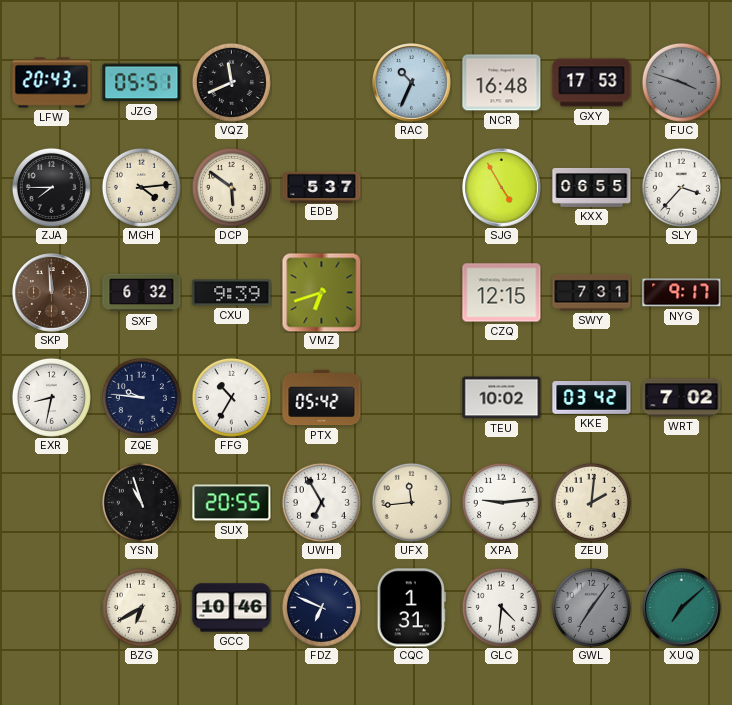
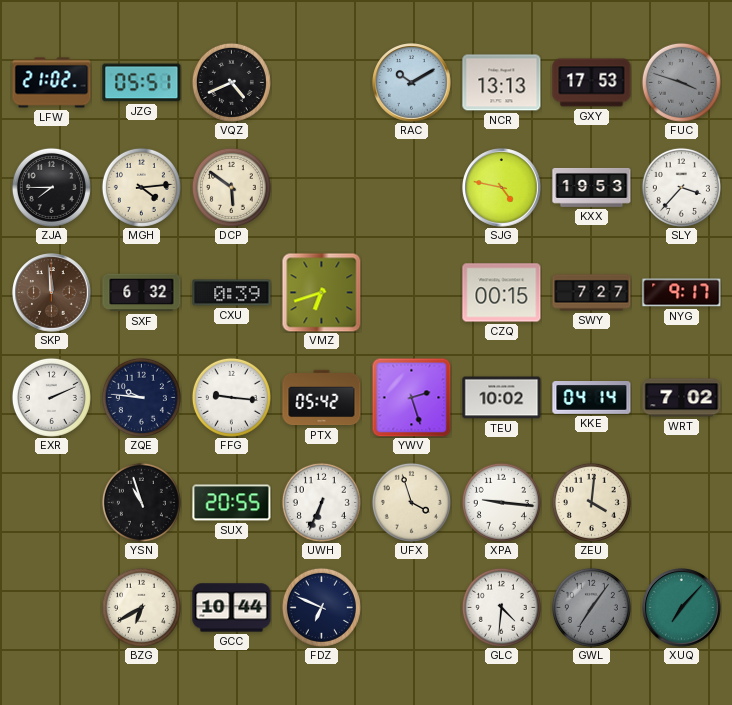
LFW: 20:43 -> 21:02 (52, 83)
VQZ: 11:41 -> 4:41 (231, 82)
RAC: 10:34 -> 10:10 (412, 83)
NCR: 16:48 -> 13:13 (502, 83)
EDB: 5:37 -> none (322, 187)
SJG: 4:55 -> 4:47 (502, 188)
KXX: 06:55 -> 19:53 (592, 187)
CXU: 9:39 -> 0:39 (232, 293)
CZQ: 12:15 -> 00:15 (502, 293)
SWY: 7:31 -> 7:27 (592, 293)
EXR: 8:32 -> 2:11 (51, 397)
FFG: 10:35 -> 9:16 (231, 397)
YWV: none -> 2:27 (411, 397)
KKE: 03:42 -> 04:14 (592, 398)
UWH: 6:55 -> 6:34 (321, 502)
UFX: 11:44 -> 3:57 (411, 502)
XPA: 9:14 -> 9:16 (501, 502)
ZEU: 2:01 -> 4:01 (591, 502)
GCC: 10:46 -> 10:44 (232, 608)
CQC: 1:31 -> none (411, 608)
XUQ: 7:08 -> 7:07 (682, 608)
